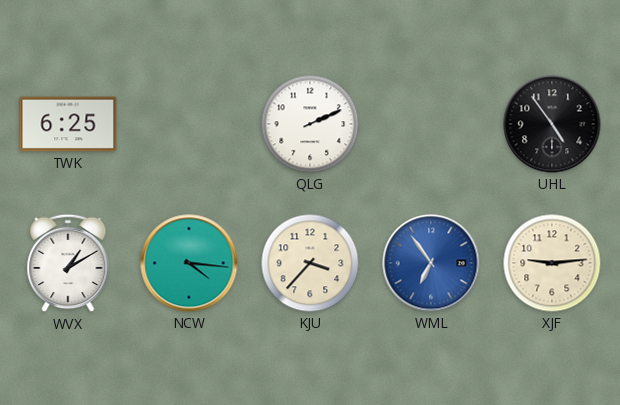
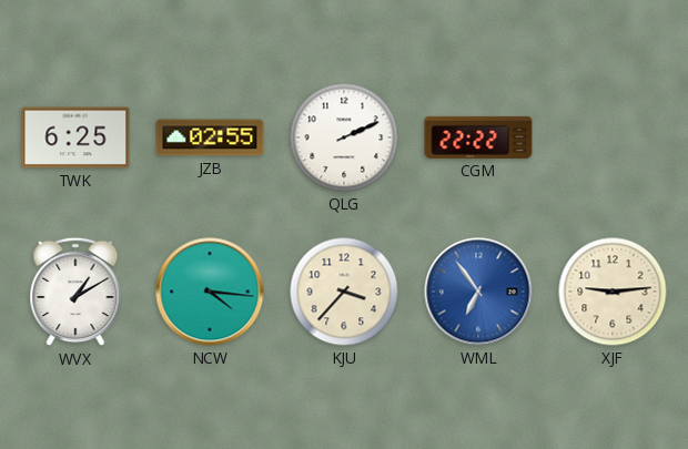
JZB: none -> 02:55 (210, 137)
CGM: none -> 22:22 (478, 137)
UHL: 4:54 -> none (552, 124)
